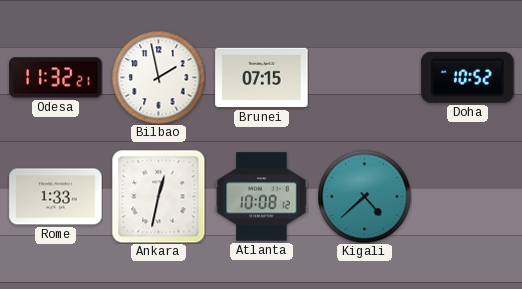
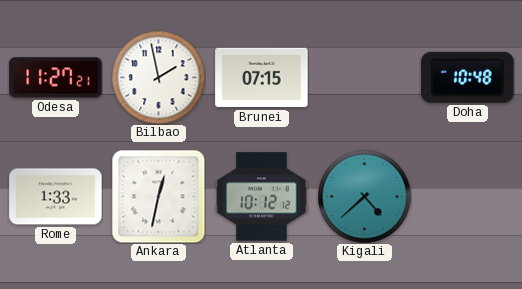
Odesa: 11:32 -> 11:27 (56, 78)
Doha: 10:52 -> 10:48 (468, 77)
Atlanta: 10:08 -> 10:12 (262, 197)
